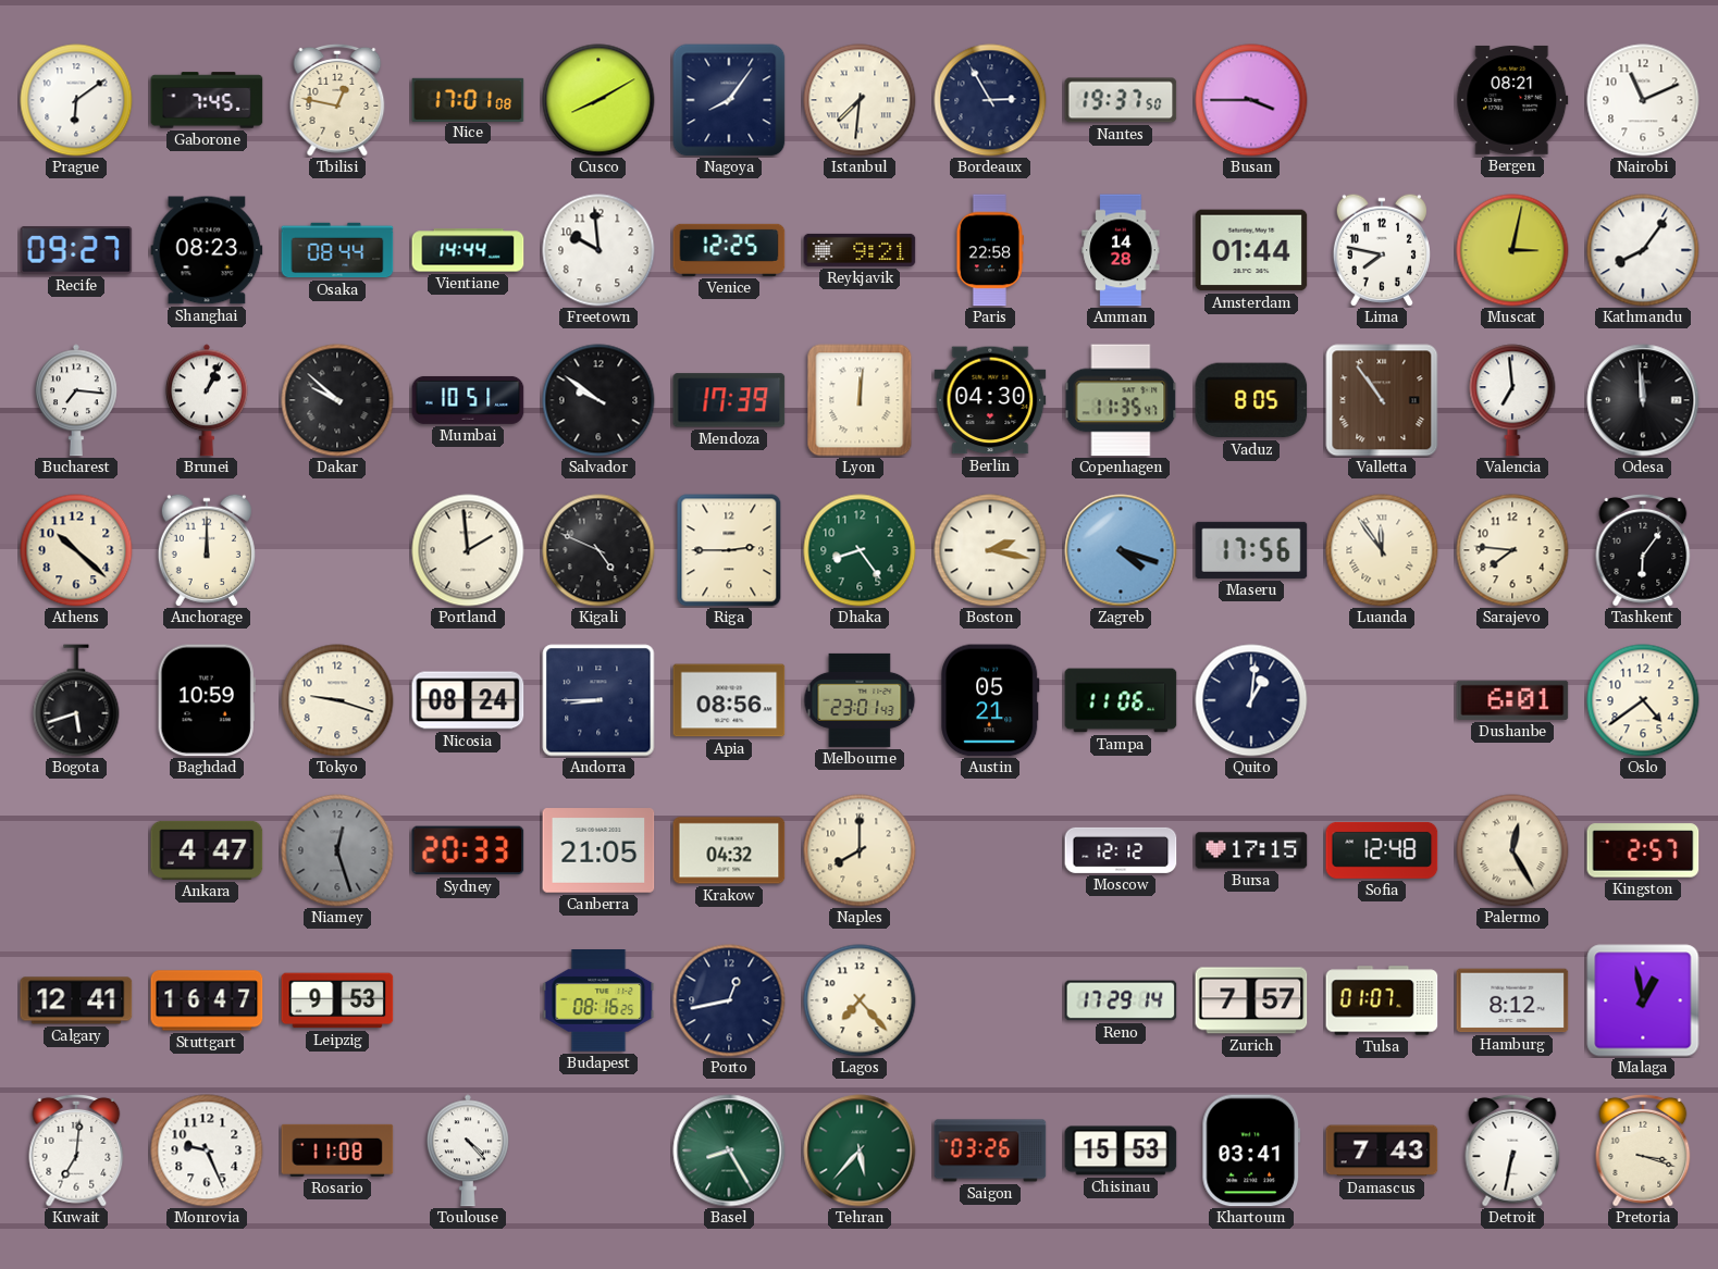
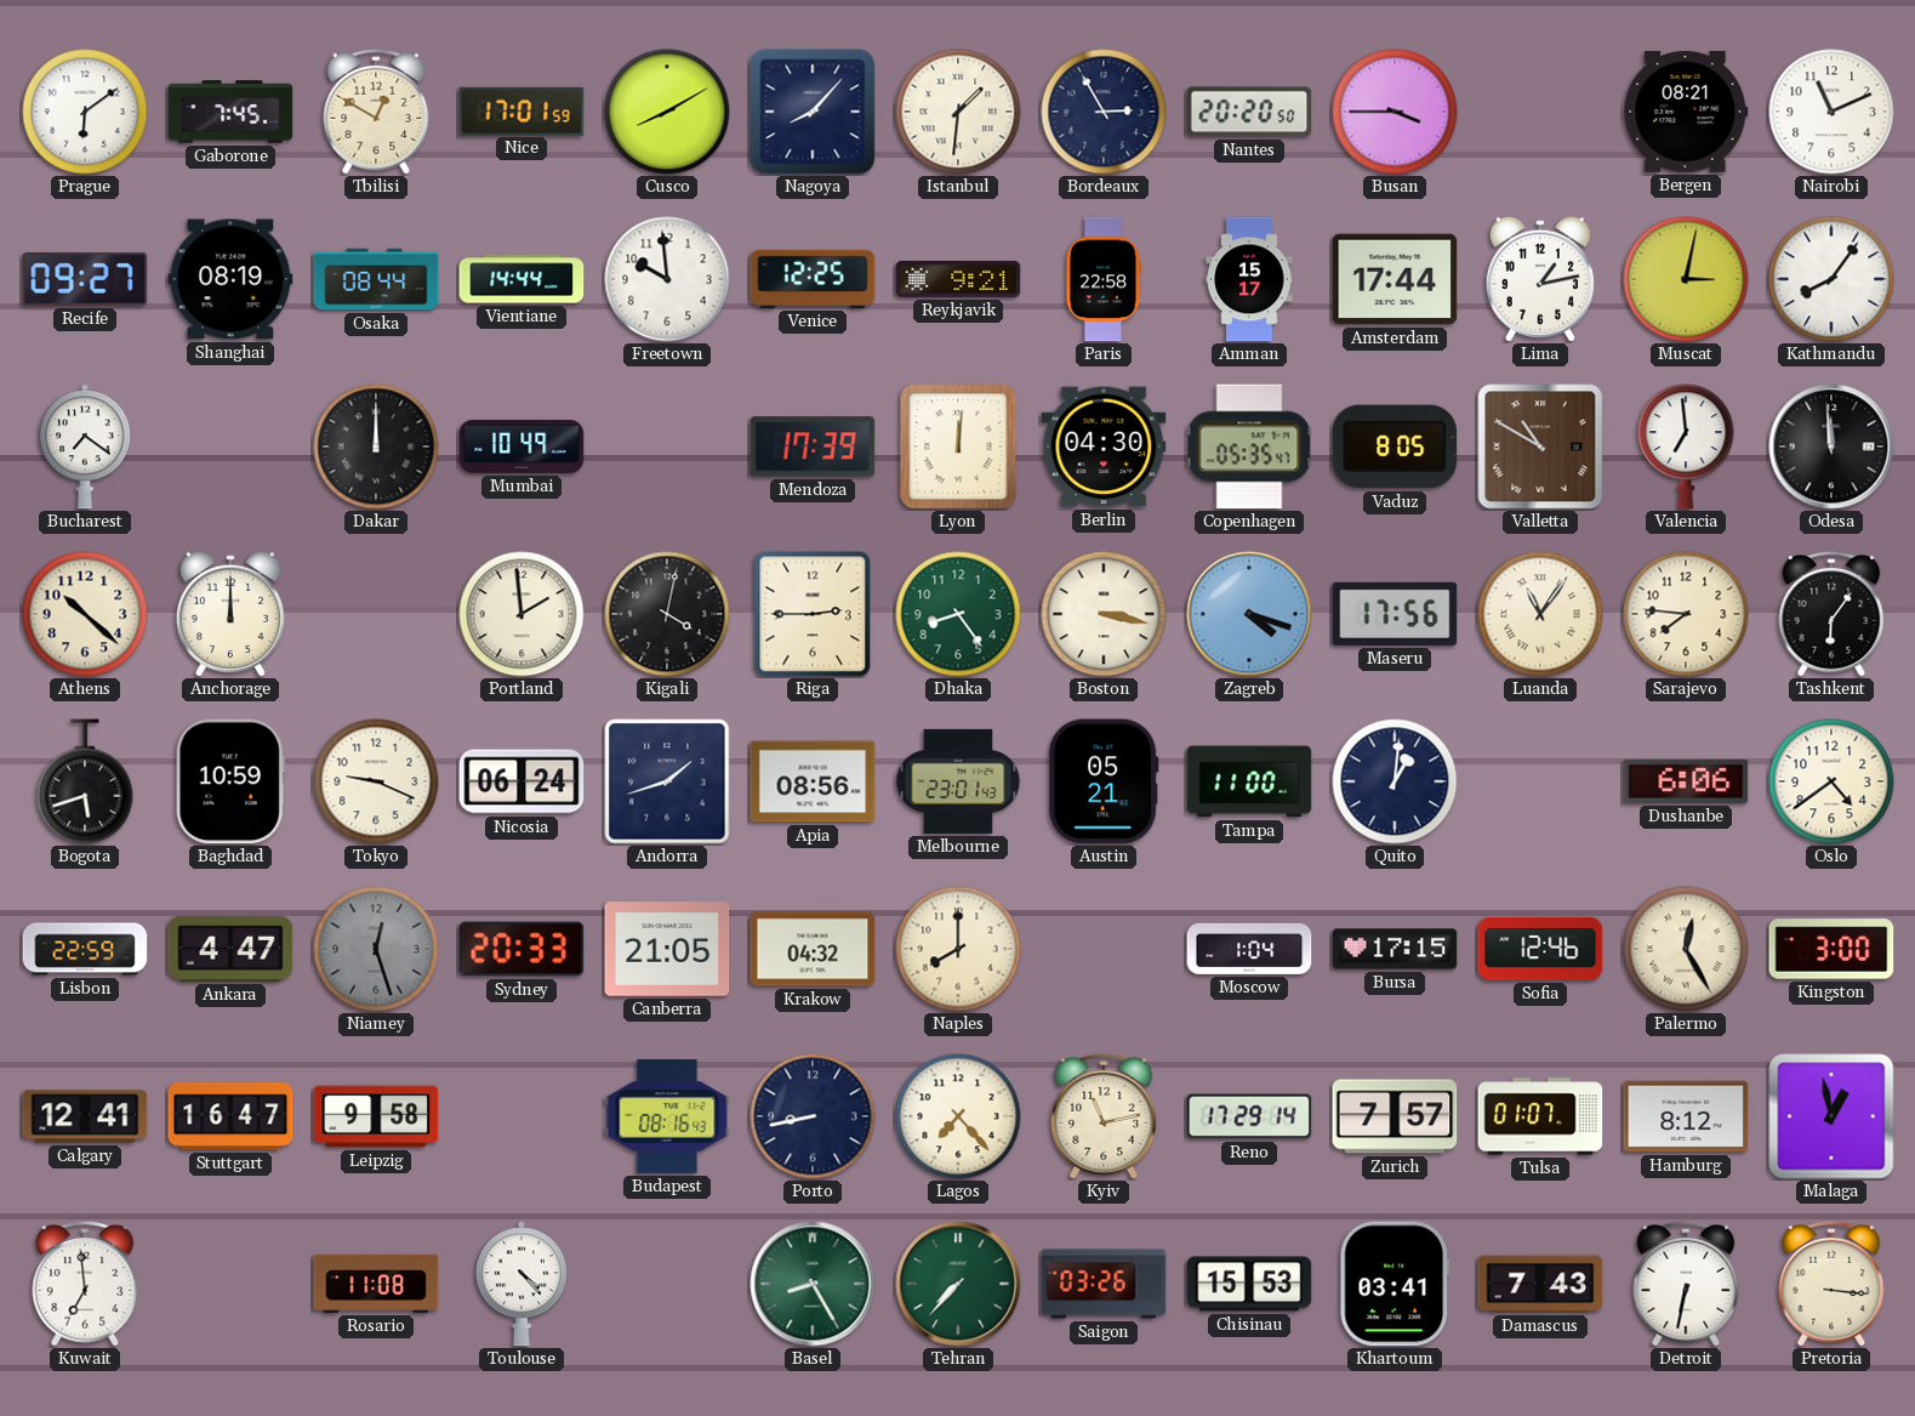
Tbilisi: 12:47 -> 12:50 (376, 112)
Nice: 17:01:08 -> 17:01:59 (522, 110)
Nagoya: 8:06 -> 8:07 (813, 112)
Istanbul: 7:31 -> 1:31 (958, 112)
Nantes: 19:37 -> 20:20 (1249, 112)
Shanghai: 08:23 -> 08:19 (230, 279)
Amman: 14:28 -> 15:17 (1249, 279)
Amsterdam: 01:44 -> 17:44 (1395, 279)
Lima: 7:47 -> 1:13 (1540, 279)
Bucharest: 7:16 -> 7:21 (85, 447)
Brunei: 1:04 -> none (207, 400)
Dakar: 9:52 -> 12:00 (376, 447)
Mumbai: 10:51 -> 10:49 (522, 447)
Salvador: 9:51 -> none (598, 400)
Copenhagen: 11:35 -> 05:35 (1249, 447)
Valletta: 10:54 -> 10:50 (1540, 447)
Kigali: 4:49 -> 4:02 (667, 614)
Boston: 2:17 -> 3:17 (1104, 614)
Luanda: 11:54 -> 11:06 (1540, 614)
Tokyo: 9:18 -> 9:19 (376, 781)
Nicosia: 08:24 -> 06:24 (522, 781)
Andorra: 8:45 -> 1:42 (667, 781)
Tampa: 11:06 -> 11:00 (1249, 781)
Dushanbe: 6:01 -> 6:06 (1686, 781)
Lisbon: none -> 22:59 (85, 949)
Moscow: 12:12 -> 1:04 (1249, 949)
Sofia: 12:48 -> 12:46 (1540, 949)
Kingston: 2:57 -> 3:00 (1831, 949)
Leipzig: 9:53 -> 9:58 (376, 1116)
Budapest: 08:16:25 -> 08:16:43 (667, 1118)
Porto: 12:43 -> 8:43 (813, 1116)
Kyiv: none -> 11:13 (1104, 1116)
Kuwait: 7:01 -> 6:59 (85, 1284)
Monrovia: 9:26 -> none (207, 1150)
Tehran: 5:37 -> 7:37 (958, 1284)
Pretoria: 3:18 -> 3:16 (1831, 1284)
